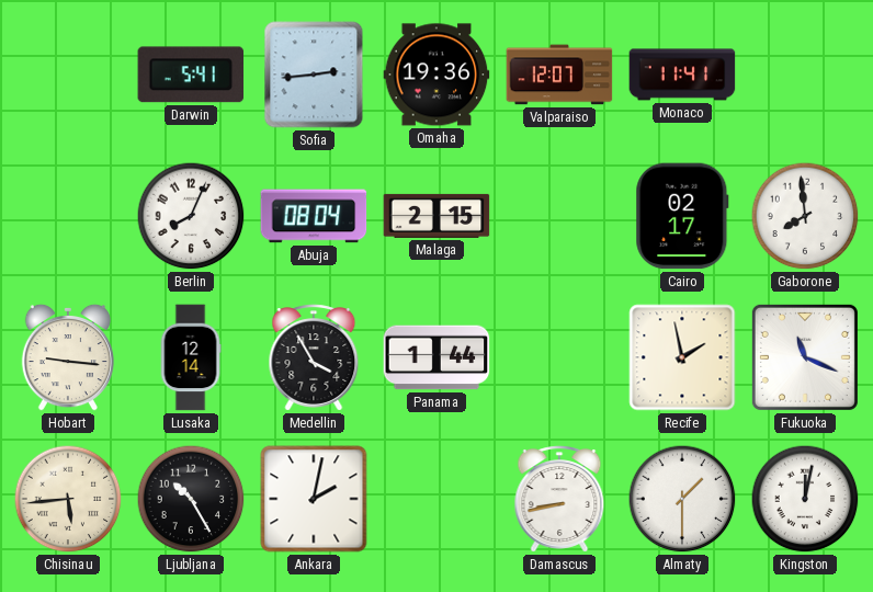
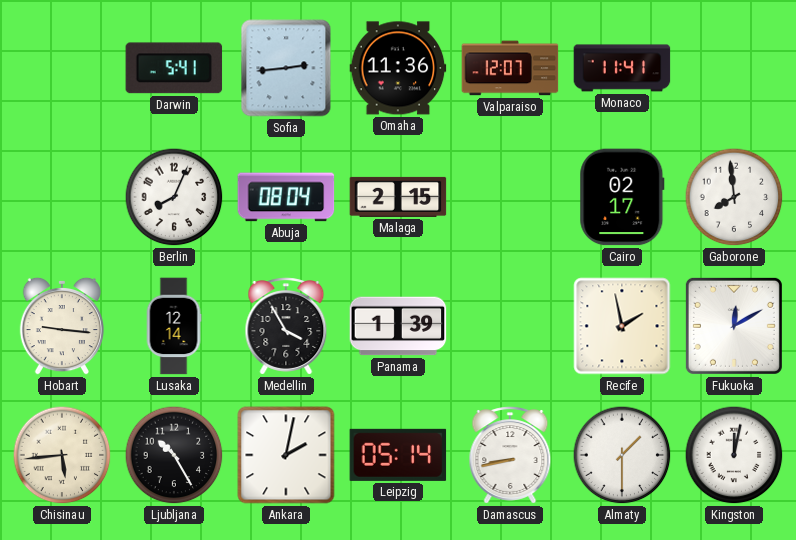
Omaha: 19:36 -> 11:36 (398, 68)
Panama: 1:44 -> 1:39 (398, 326)
Fukuoka: 11:19 -> 12:10 (734, 326)
Leipzig: none -> 05:14 (398, 455)
